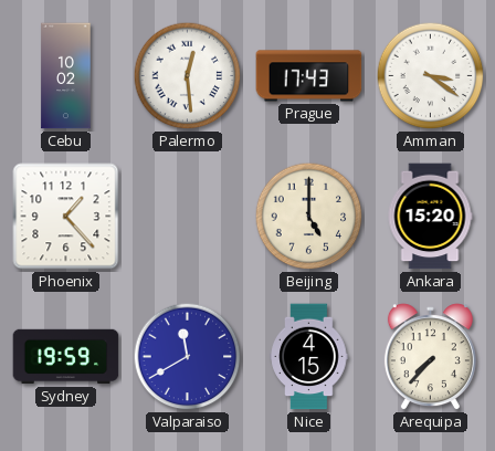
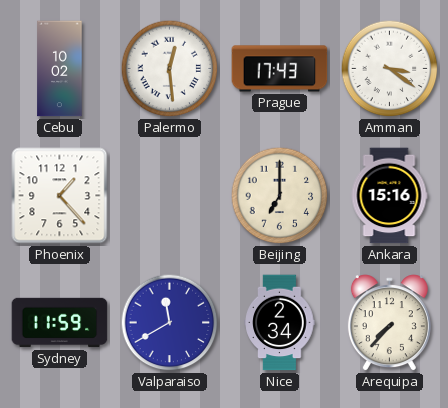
Beijing: 5:00 -> 7:00 (280, 196)
Ankara: 15:20 -> 15:16 (389, 196)
Sydney: 19:59 -> 11:59 (60, 323)
Nice: 4:15 -> 2:34 (280, 323)
